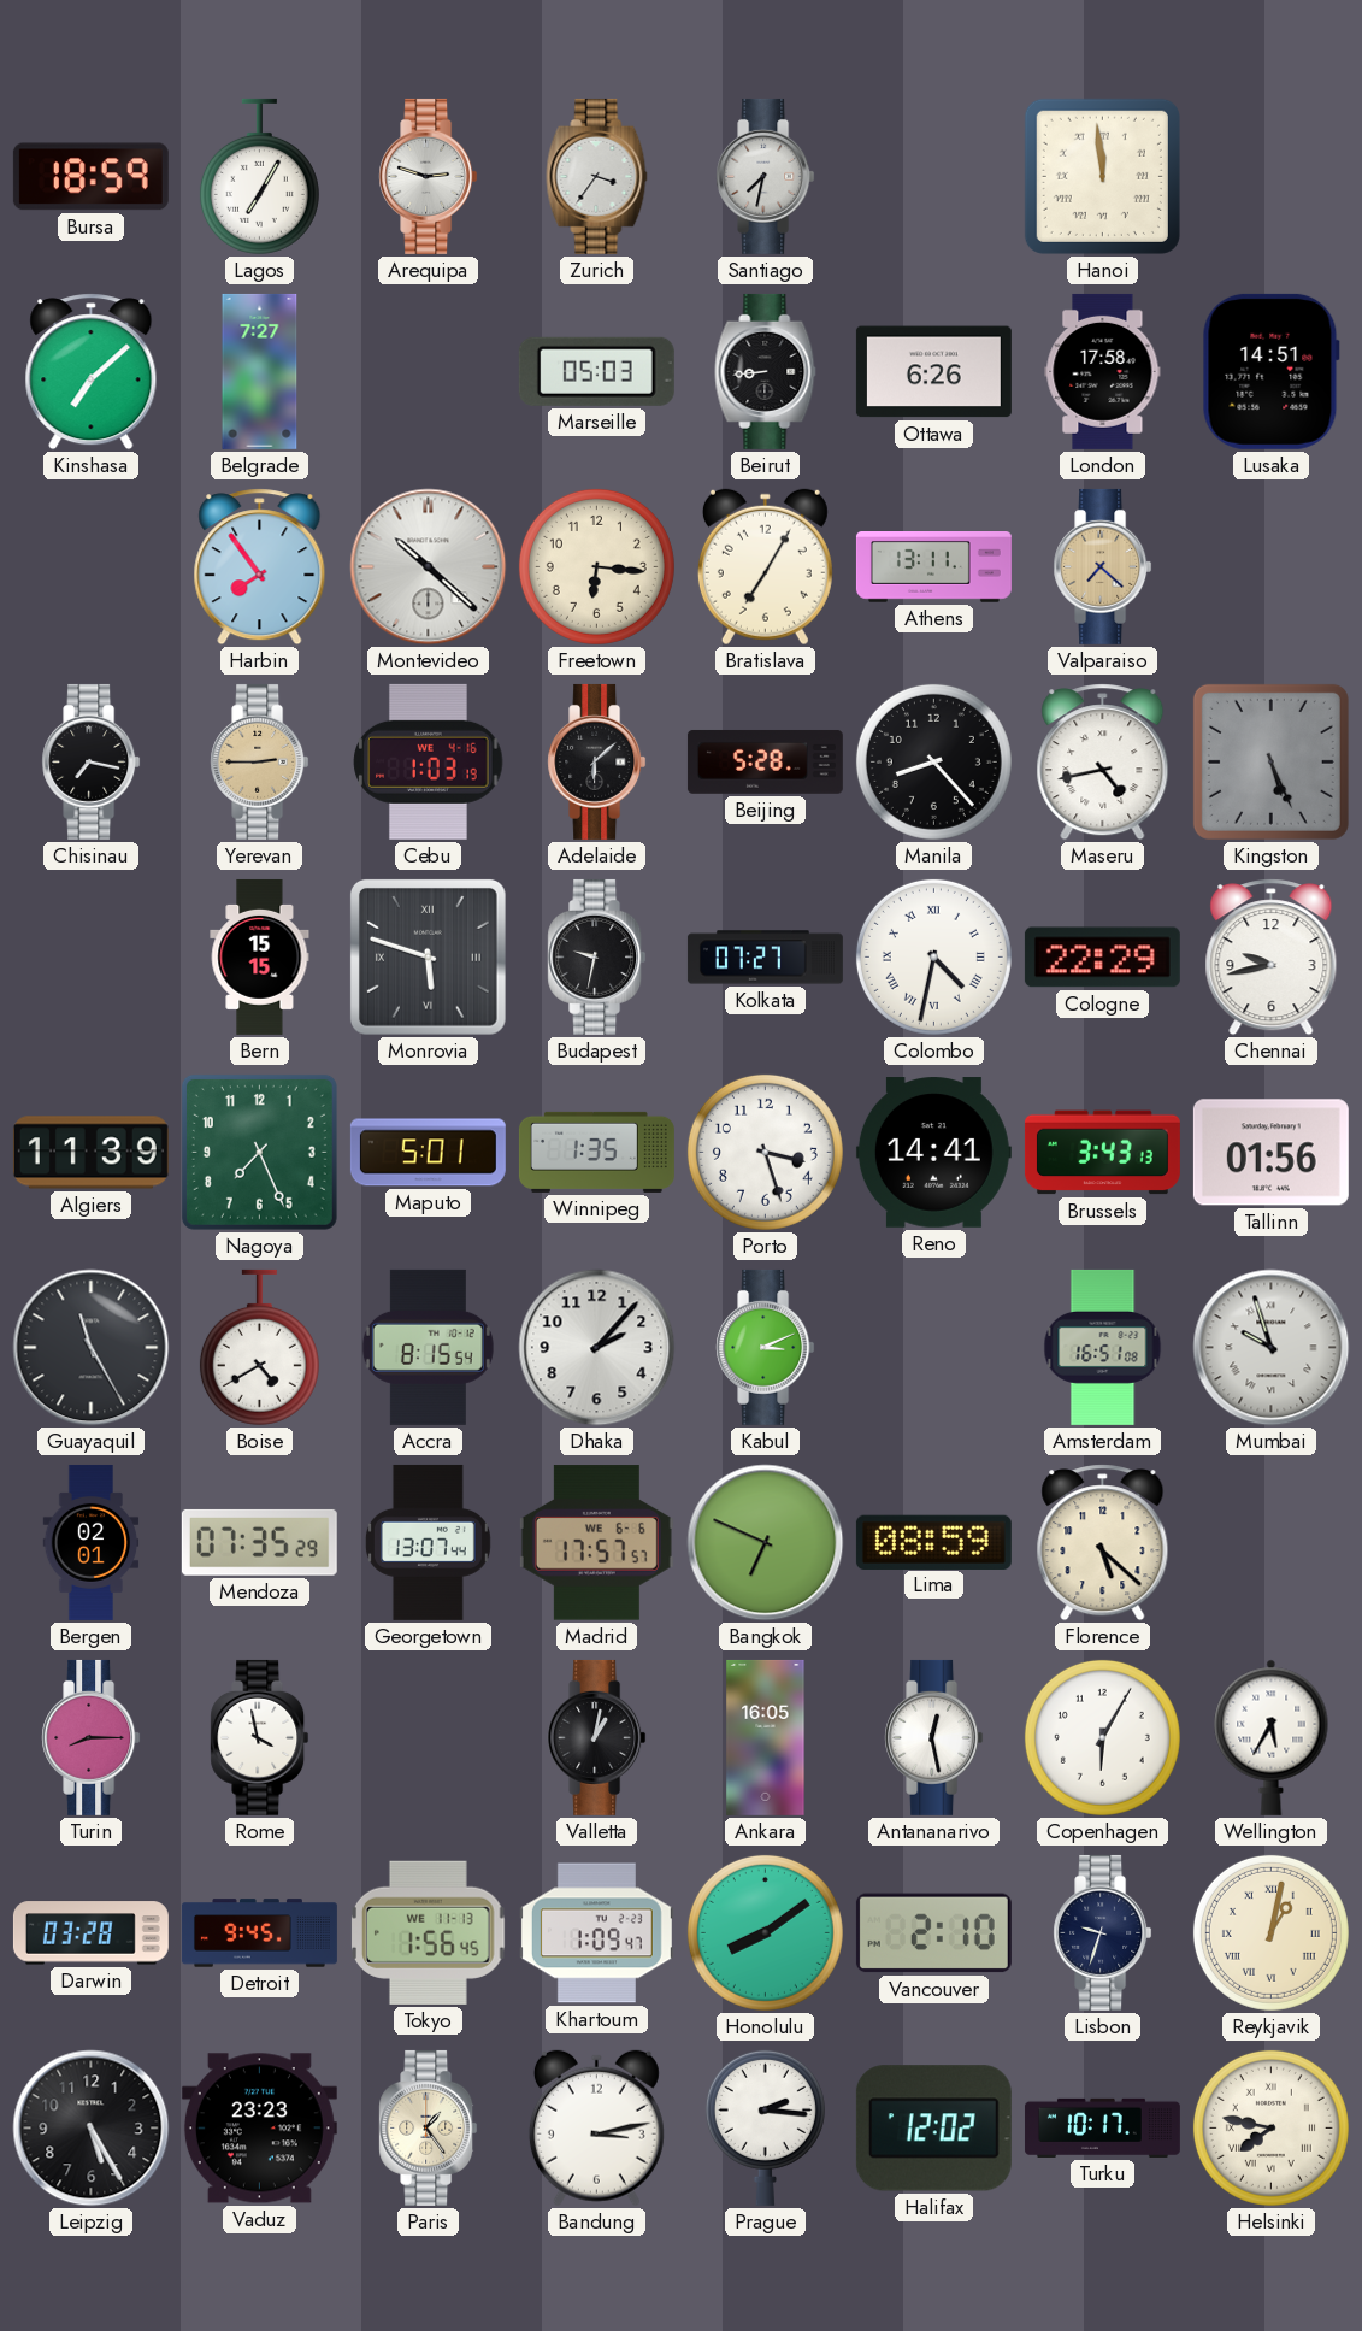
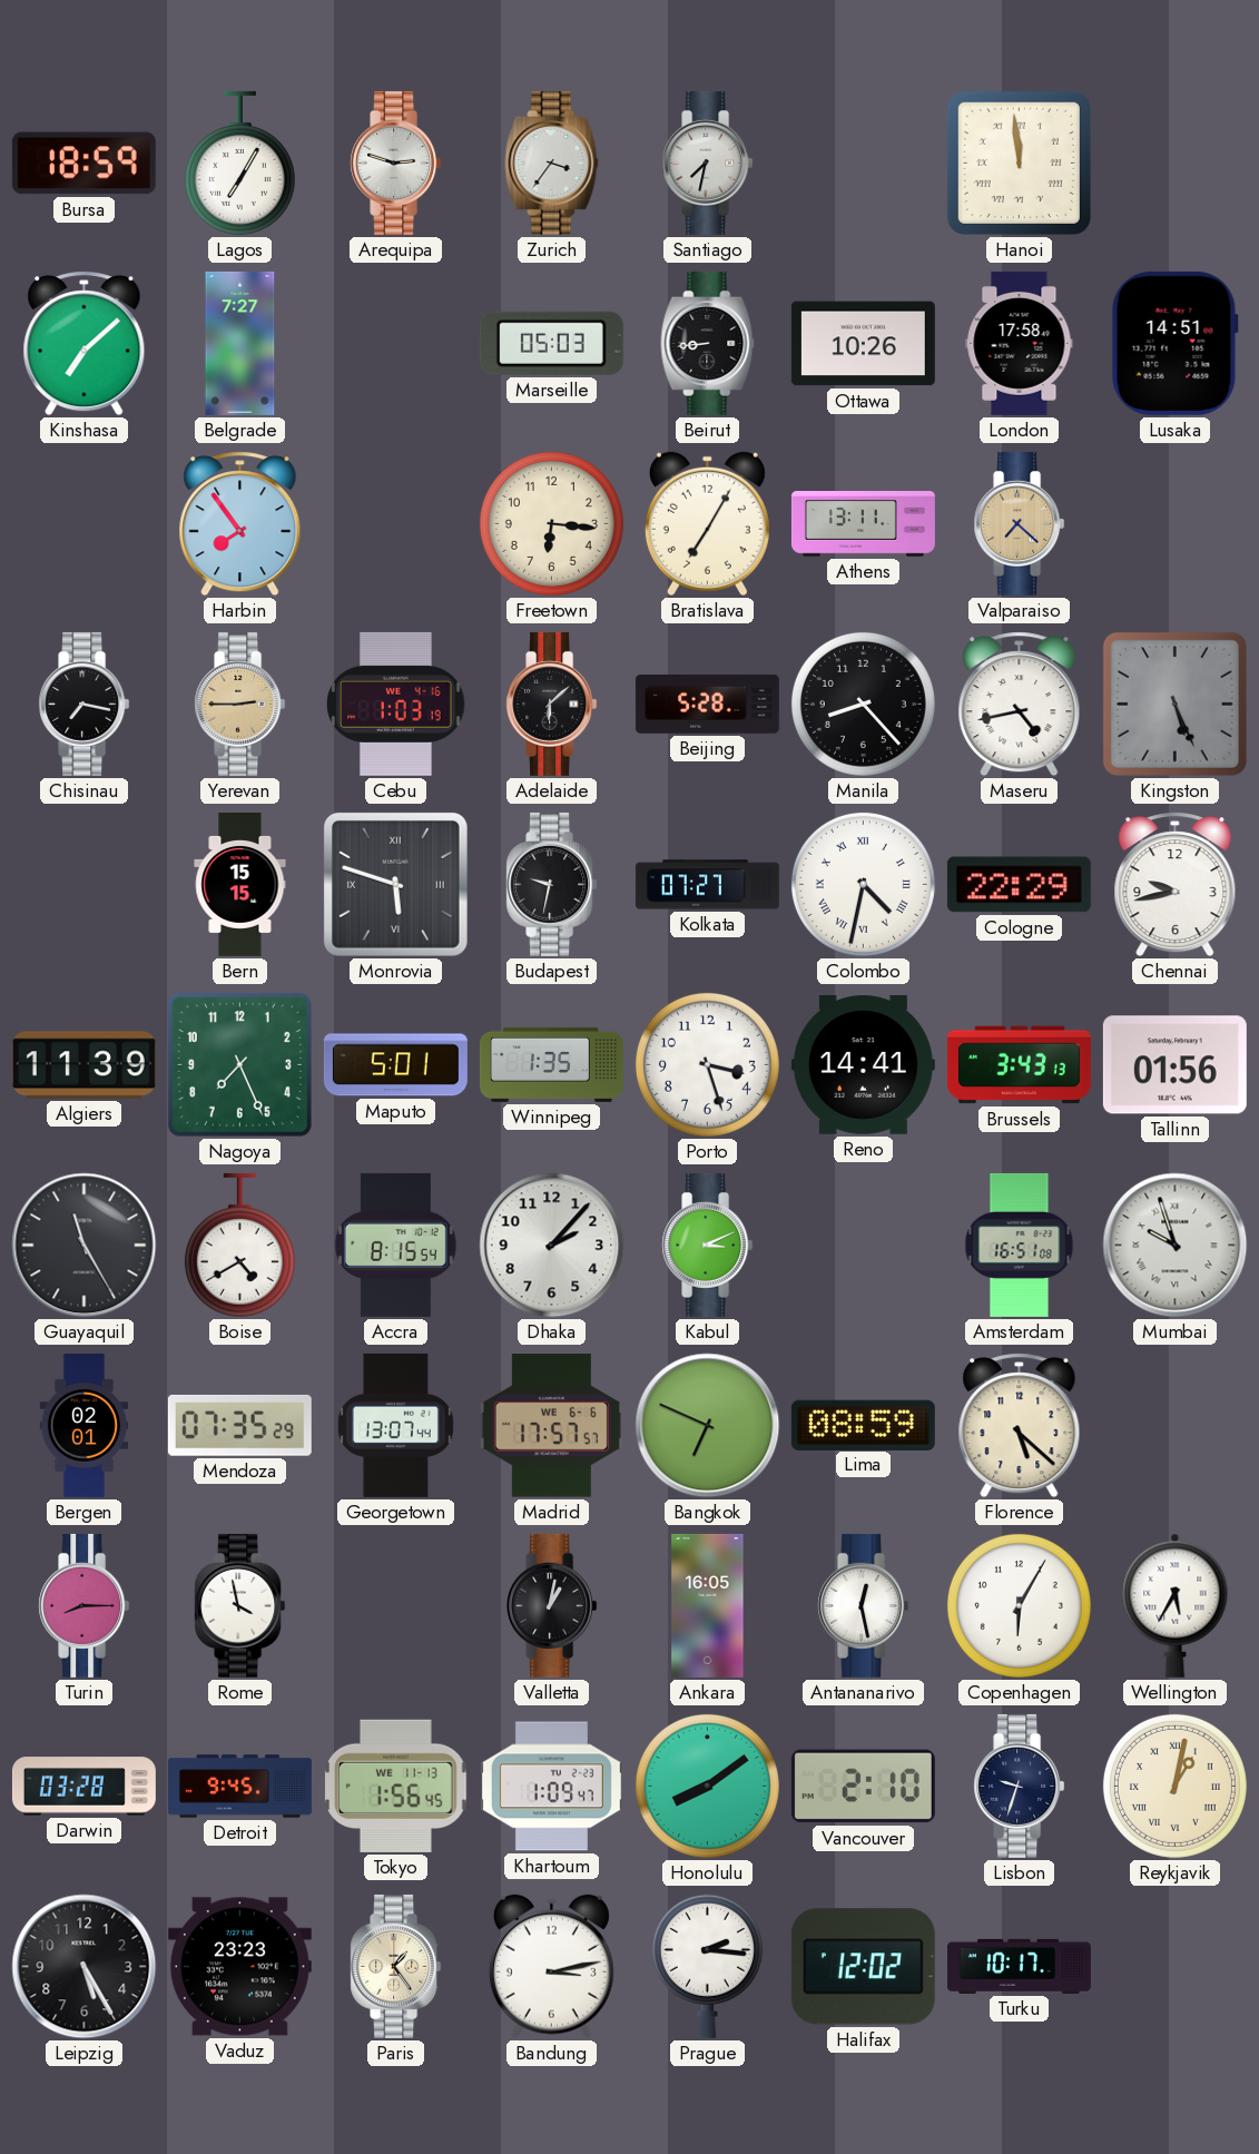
Ottawa: 6:26 -> 10:26 (863, 344)
Montevideo: 10:22 -> none (429, 567)
Helsinki: 7:47 -> none (1270, 2127)
